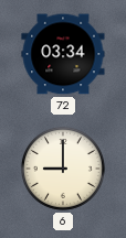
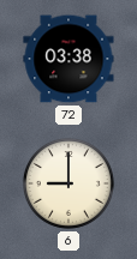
72: 03:34 -> 03:38 (68, 59)
